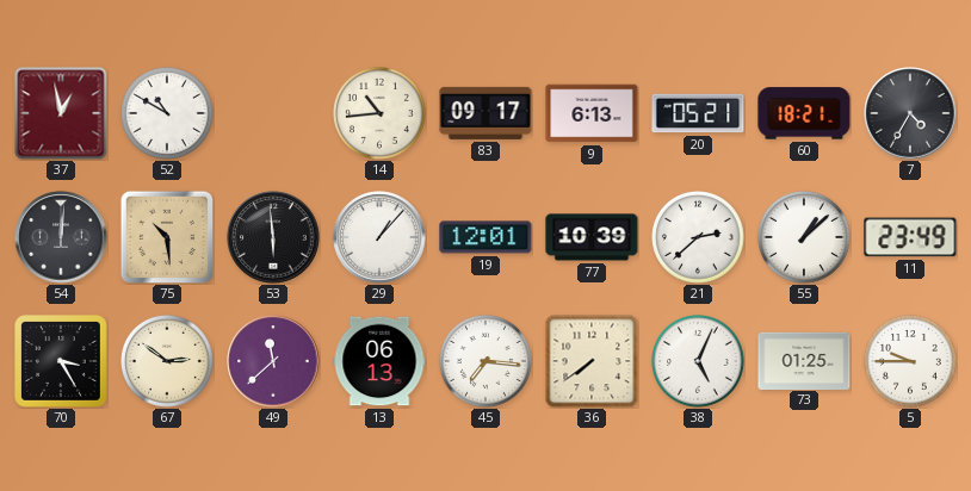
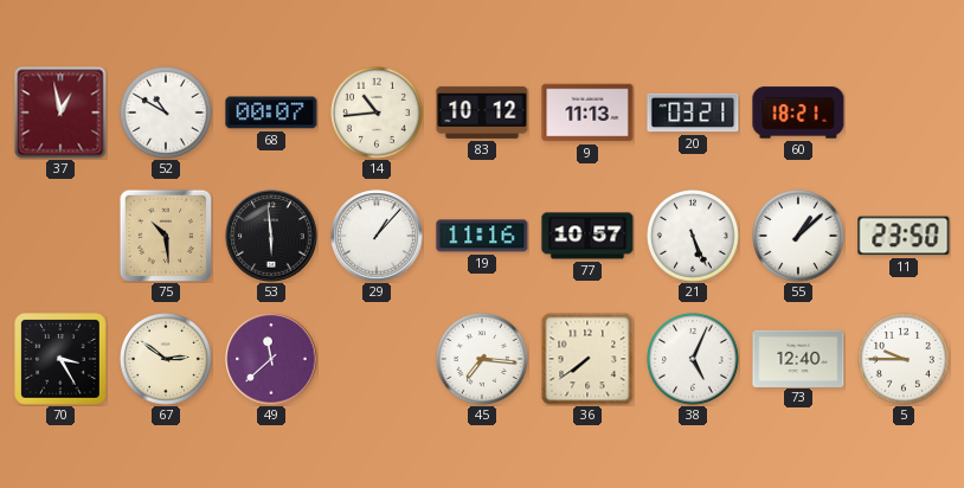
68: none -> 00:07 (271, 113)
83: 09:17 -> 10:12 (482, 113)
9: 6:13 -> 11:13 (587, 113)
20: 05:21 -> 03:21 (693, 113)
7: 4:35 -> none (910, 113)
54: 12:01 -> none (61, 237)
19: 12:01 -> 11:16 (482, 236)
77: 10:39 -> 10:57 (587, 236)
21: 2:38 -> 5:26 (694, 237)
11: 23:49 -> 23:50 (904, 236)
13: 06:13 -> none (379, 361)
73: 01:25 -> 12:40 (798, 358)
